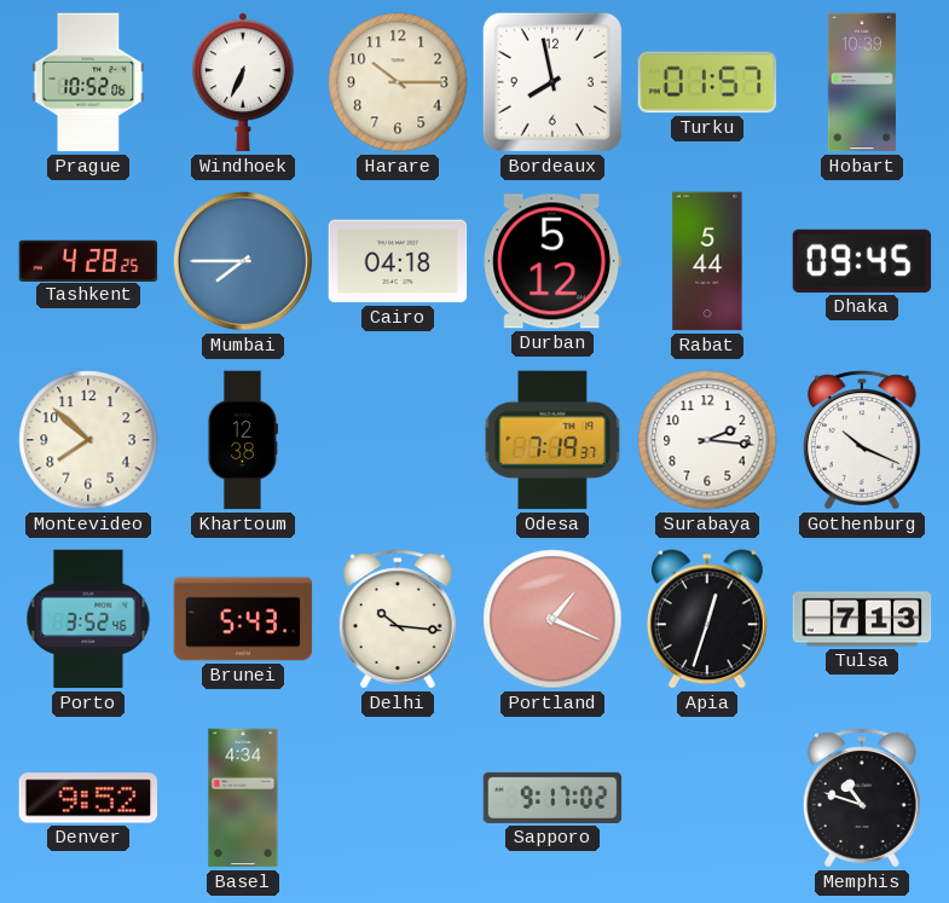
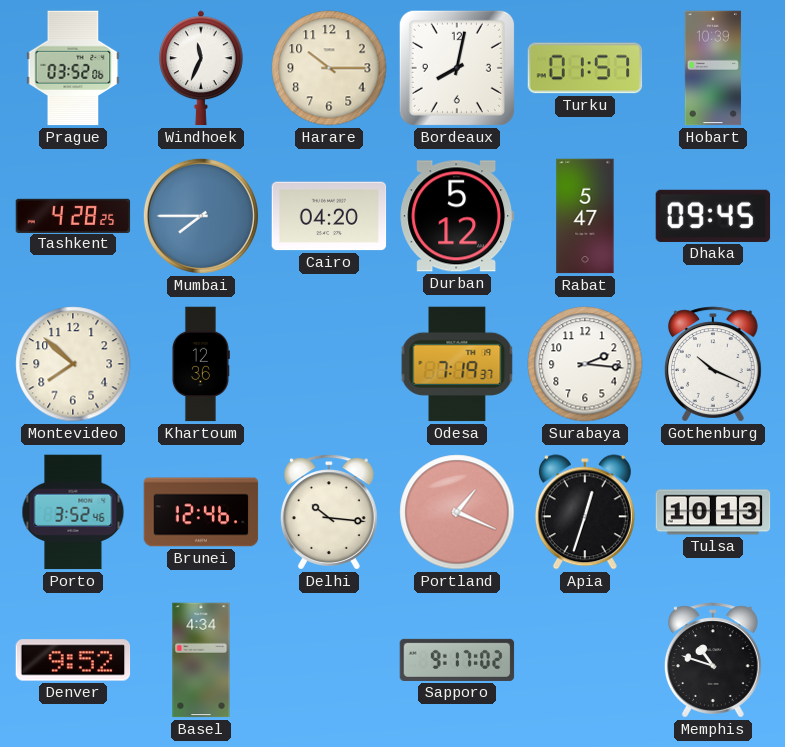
Prague: 10:52 -> 03:52 (73, 68)
Windhoek: 6:34 -> 11:34 (202, 68)
Bordeaux: 7:58 -> 8:02 (457, 68)
Cairo: 04:18 -> 04:20 (329, 216)
Rabat: 5:44 -> 5:47 (585, 216)
Khartoum: 12:38 -> 12:36 (200, 364)
Brunei: 5:43 -> 12:46 (201, 512)
Tulsa: 7:13 -> 10:13 (713, 512)
